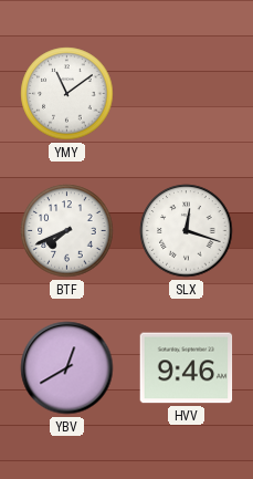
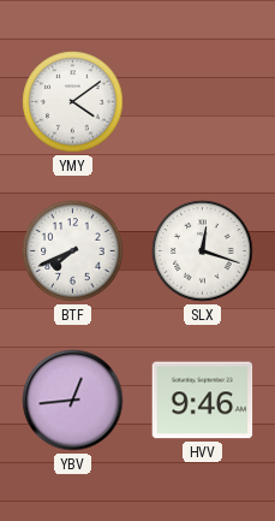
YMY: 11:09 -> 4:09 (73, 102)
YBV: 12:40 -> 12:44 (73, 401)
